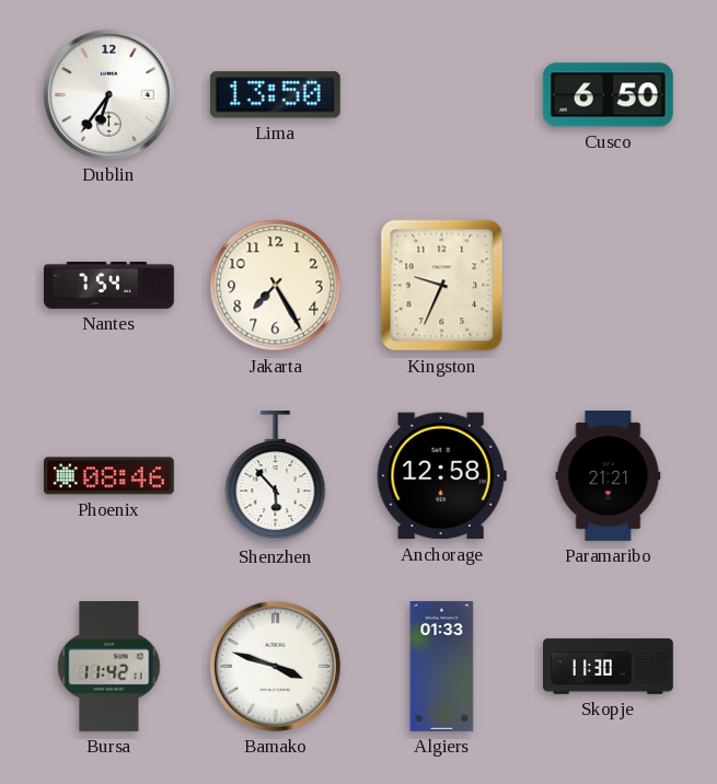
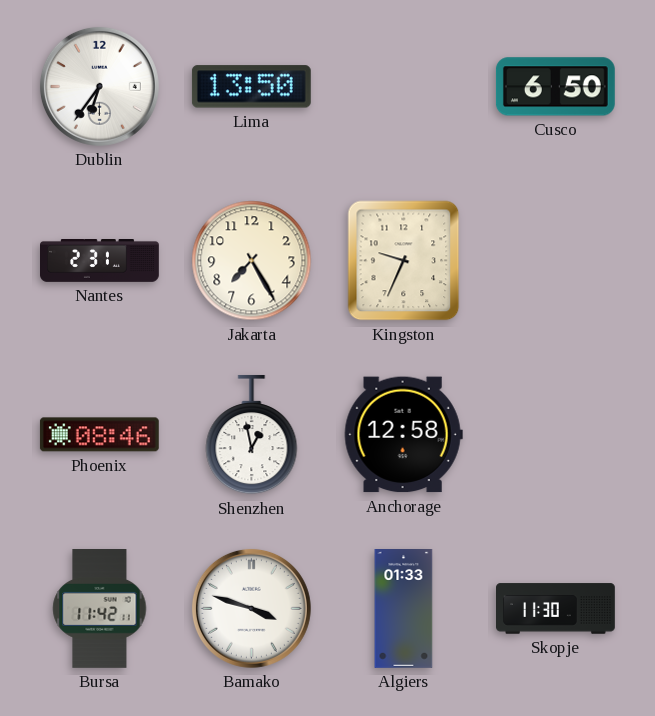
Nantes: 7:54 -> 2:31 (100, 261)
Shenzhen: 5:53 -> 12:58 (252, 435)
Paramaribo: 21:21 -> none (609, 476)
